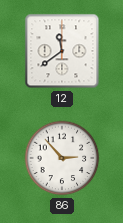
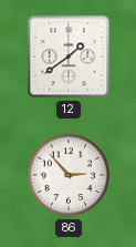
12: 11:39 -> 1:39 (69, 56)
